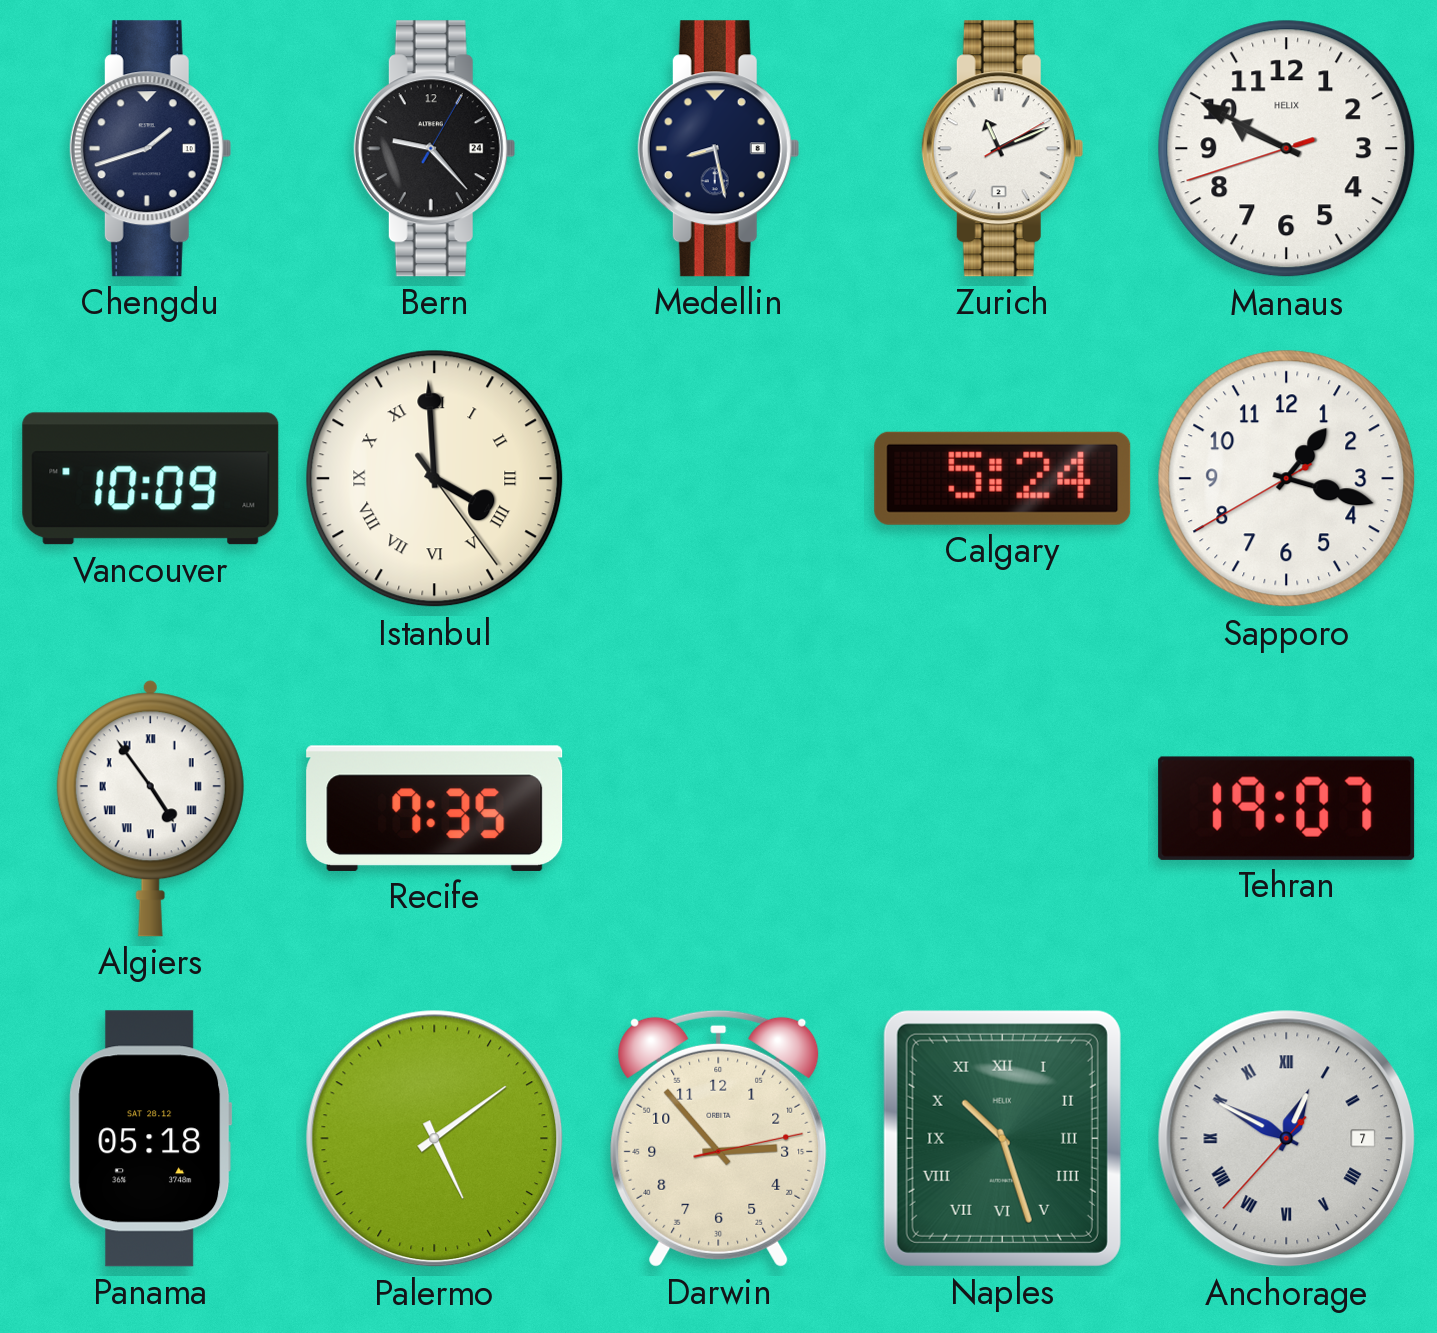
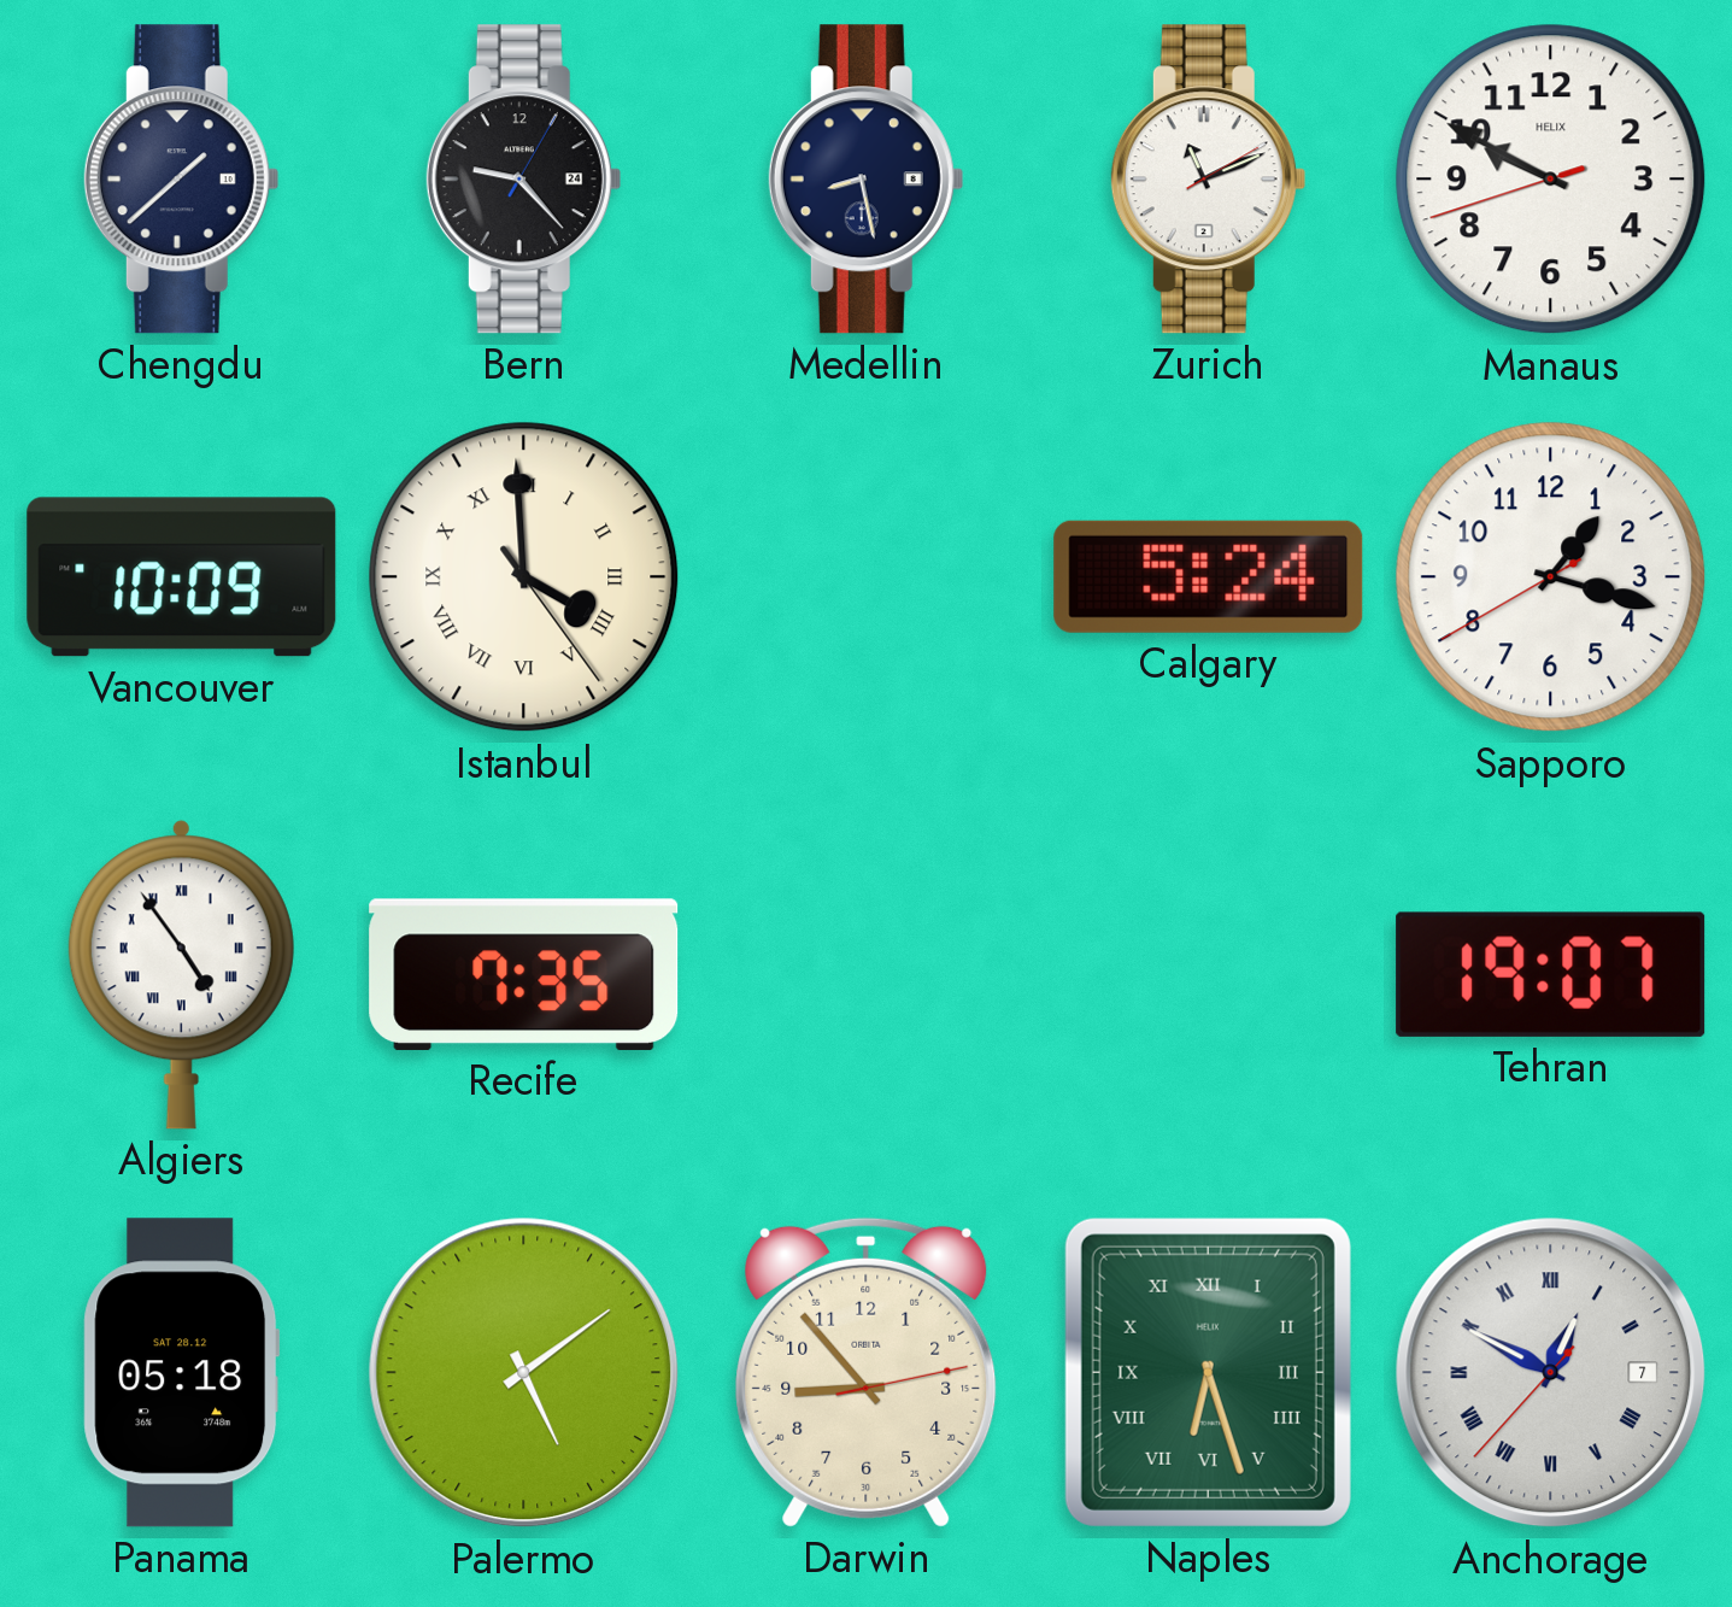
Chengdu: 1:42 -> 1:38 (181, 180)
Darwin: 2:53 -> 8:53 (867, 1372)
Naples: 10:27 -> 6:27 (1208, 1372)
